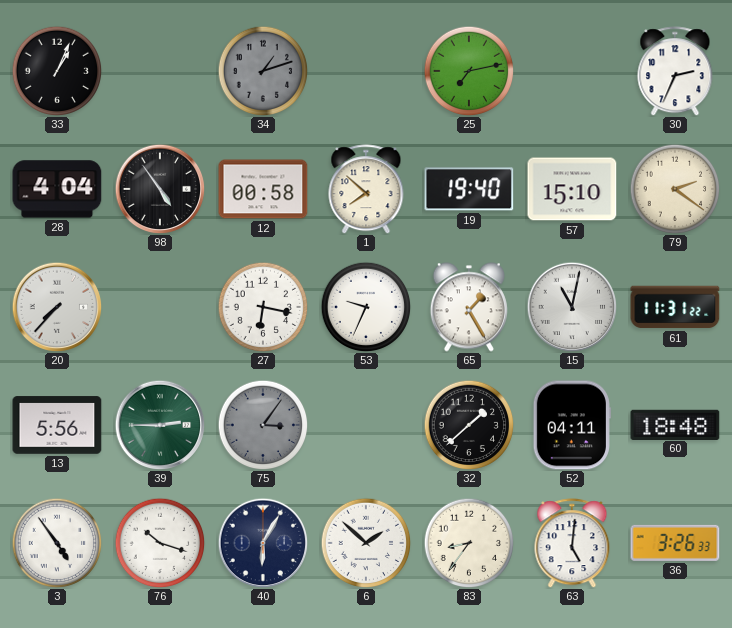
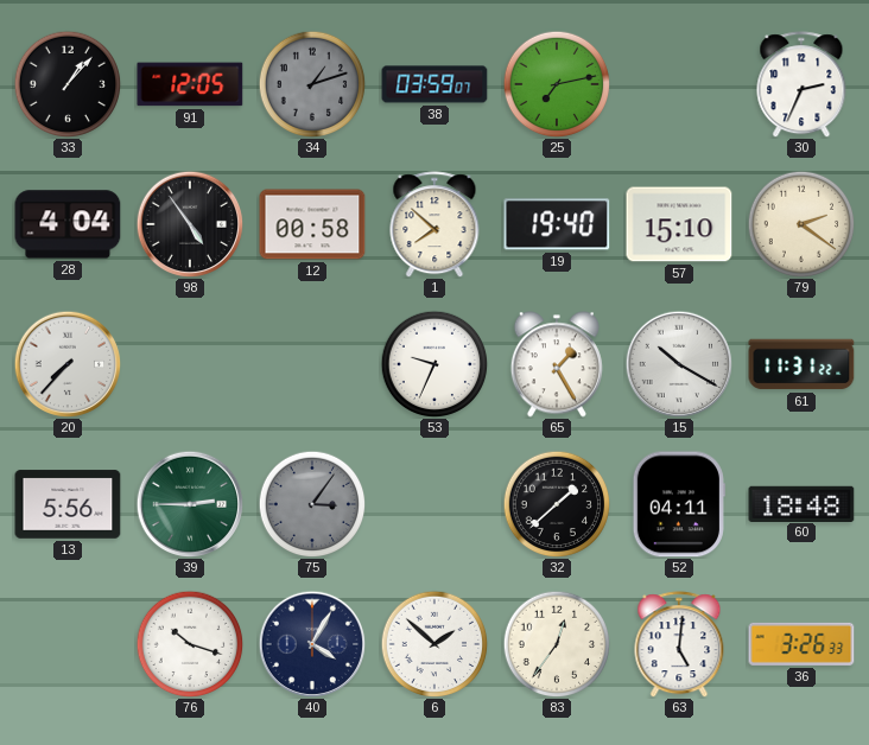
33: 1:04 -> 1:07 (68, 84)
91: none -> 12:05 (190, 84)
38: none -> 03:59 (434, 84)
27: 6:17 -> none (263, 307)
15: 11:02 -> 10:20 (679, 364)
3: 4:54 -> none (57, 543)
40: 6:05 -> 4:05 (312, 644)
83: 8:36 -> 12:36 (557, 644)
